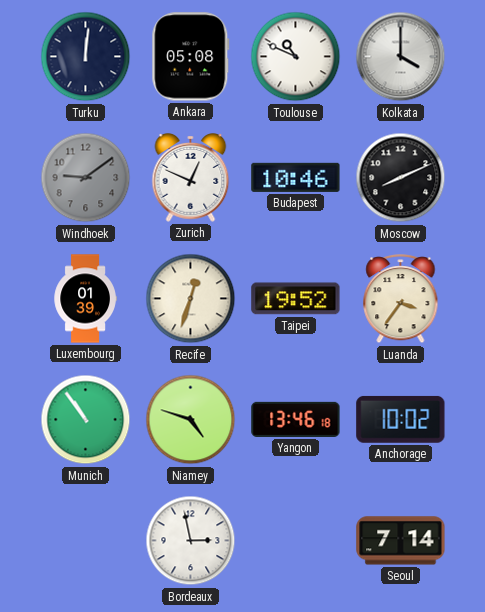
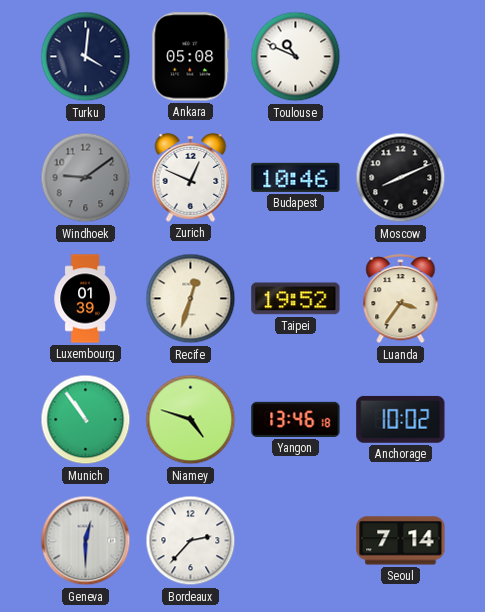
Turku: 12:01 -> 4:01 (86, 57)
Kolkata: 4:00 -> none (401, 57)
Geneva: none -> 12:30 (86, 541)
Bordeaux: 2:58 -> 2:37 (191, 541)
